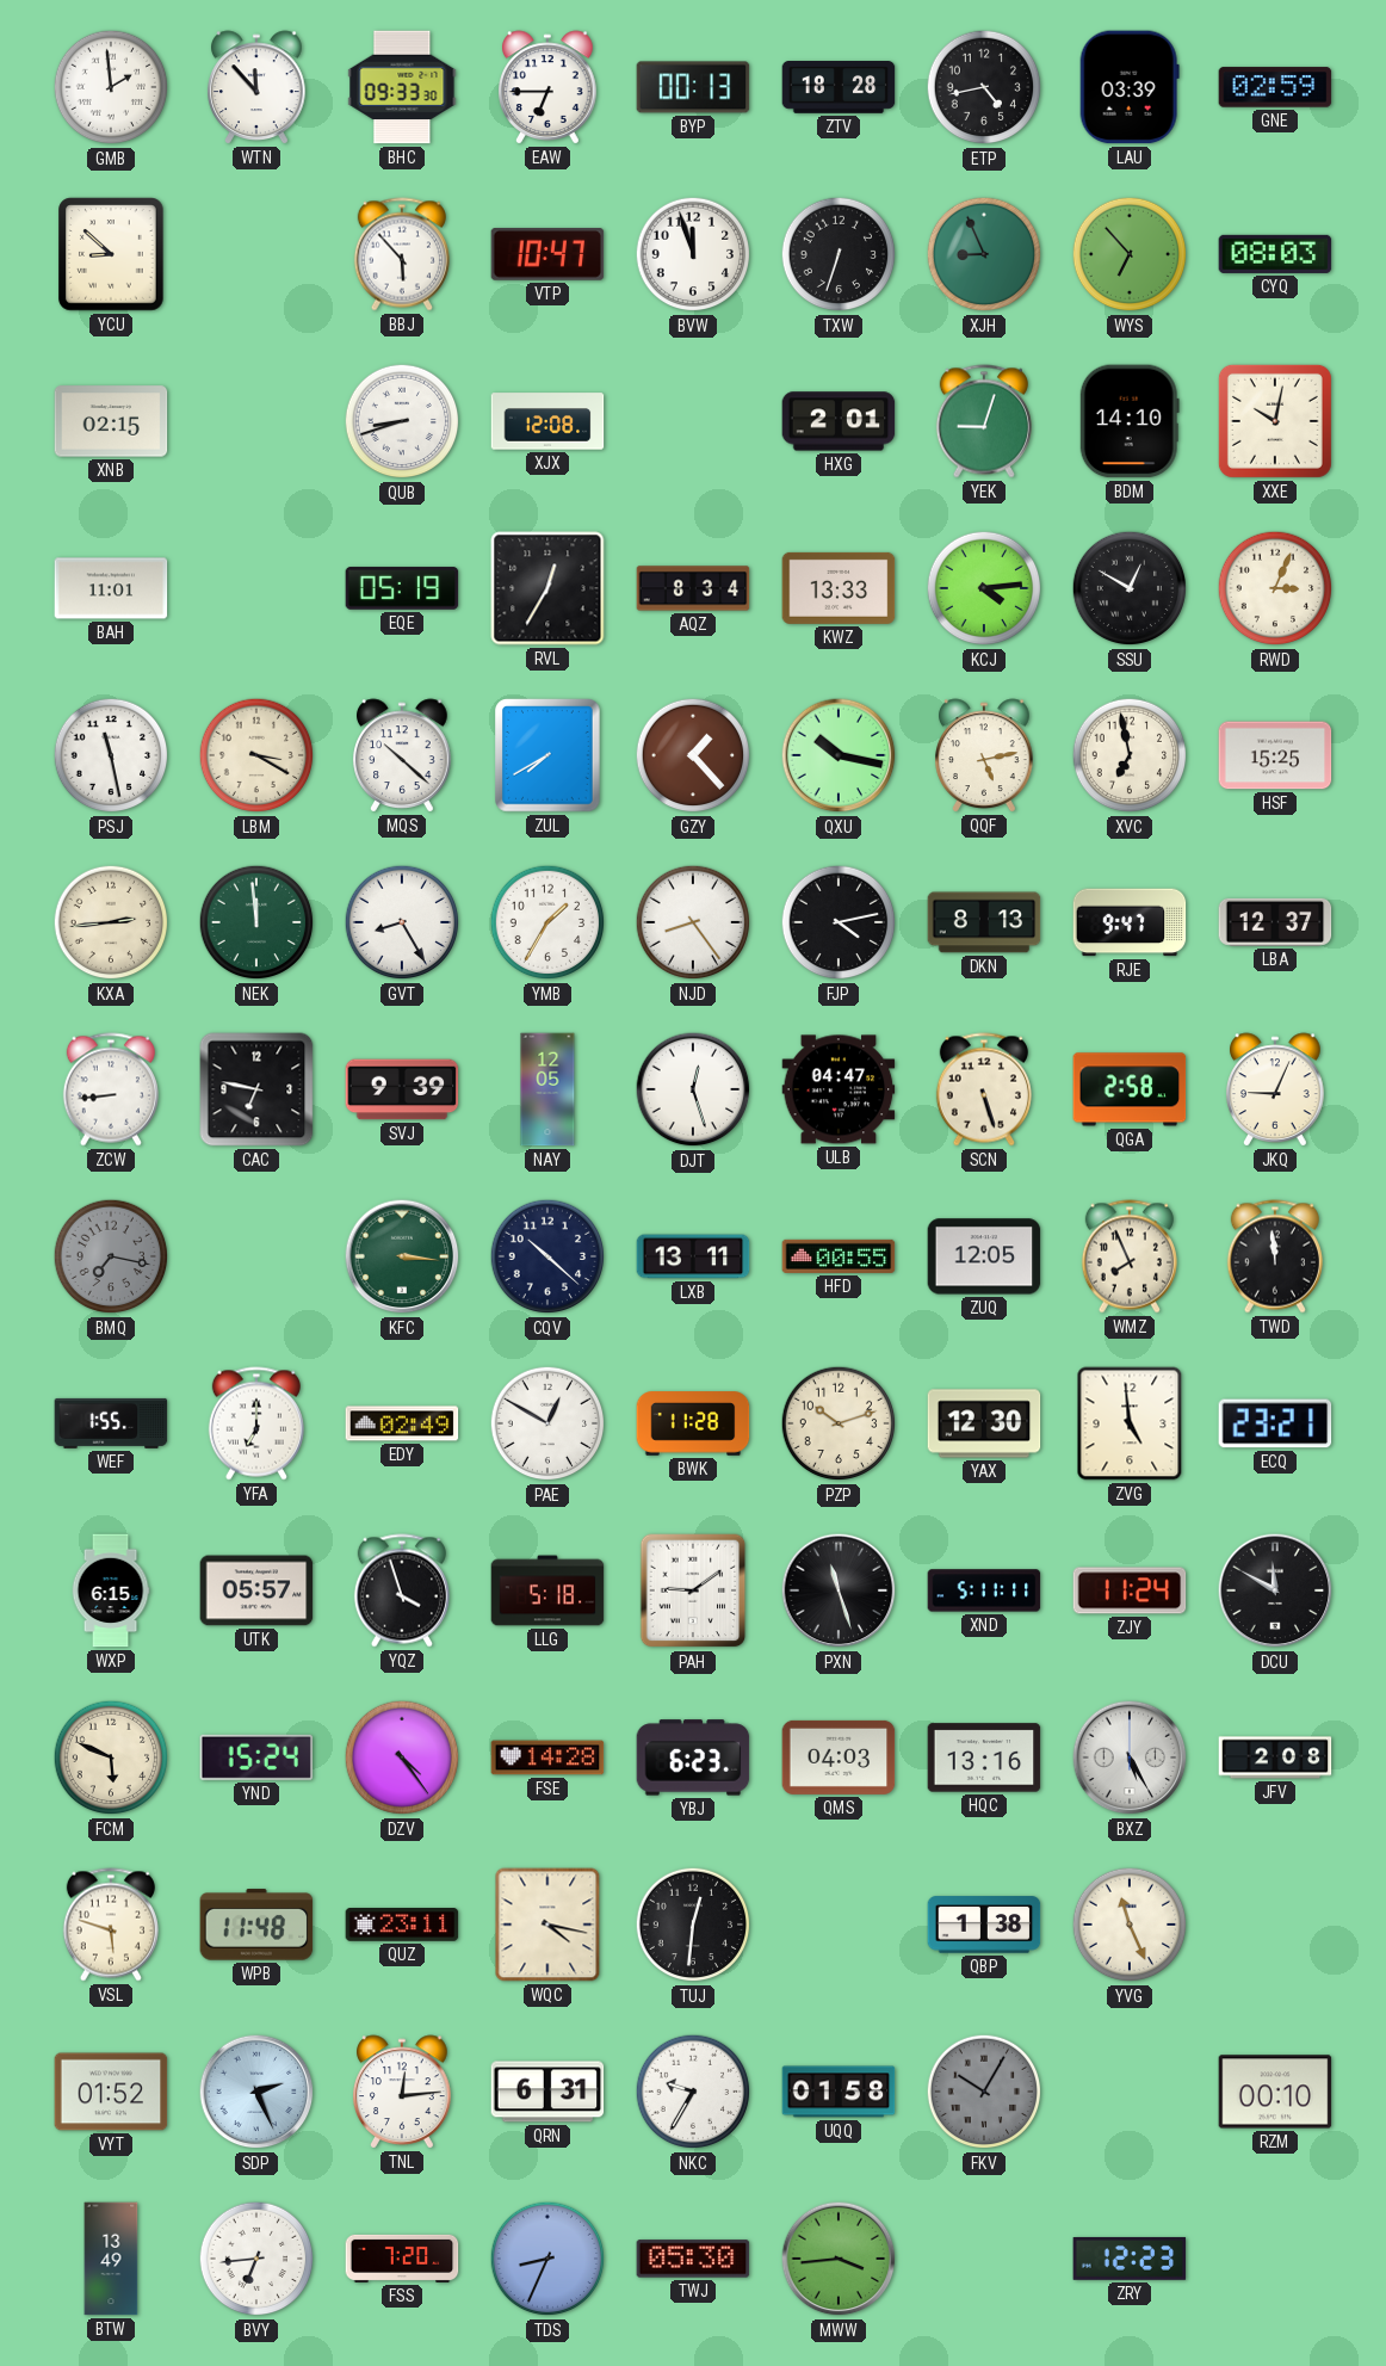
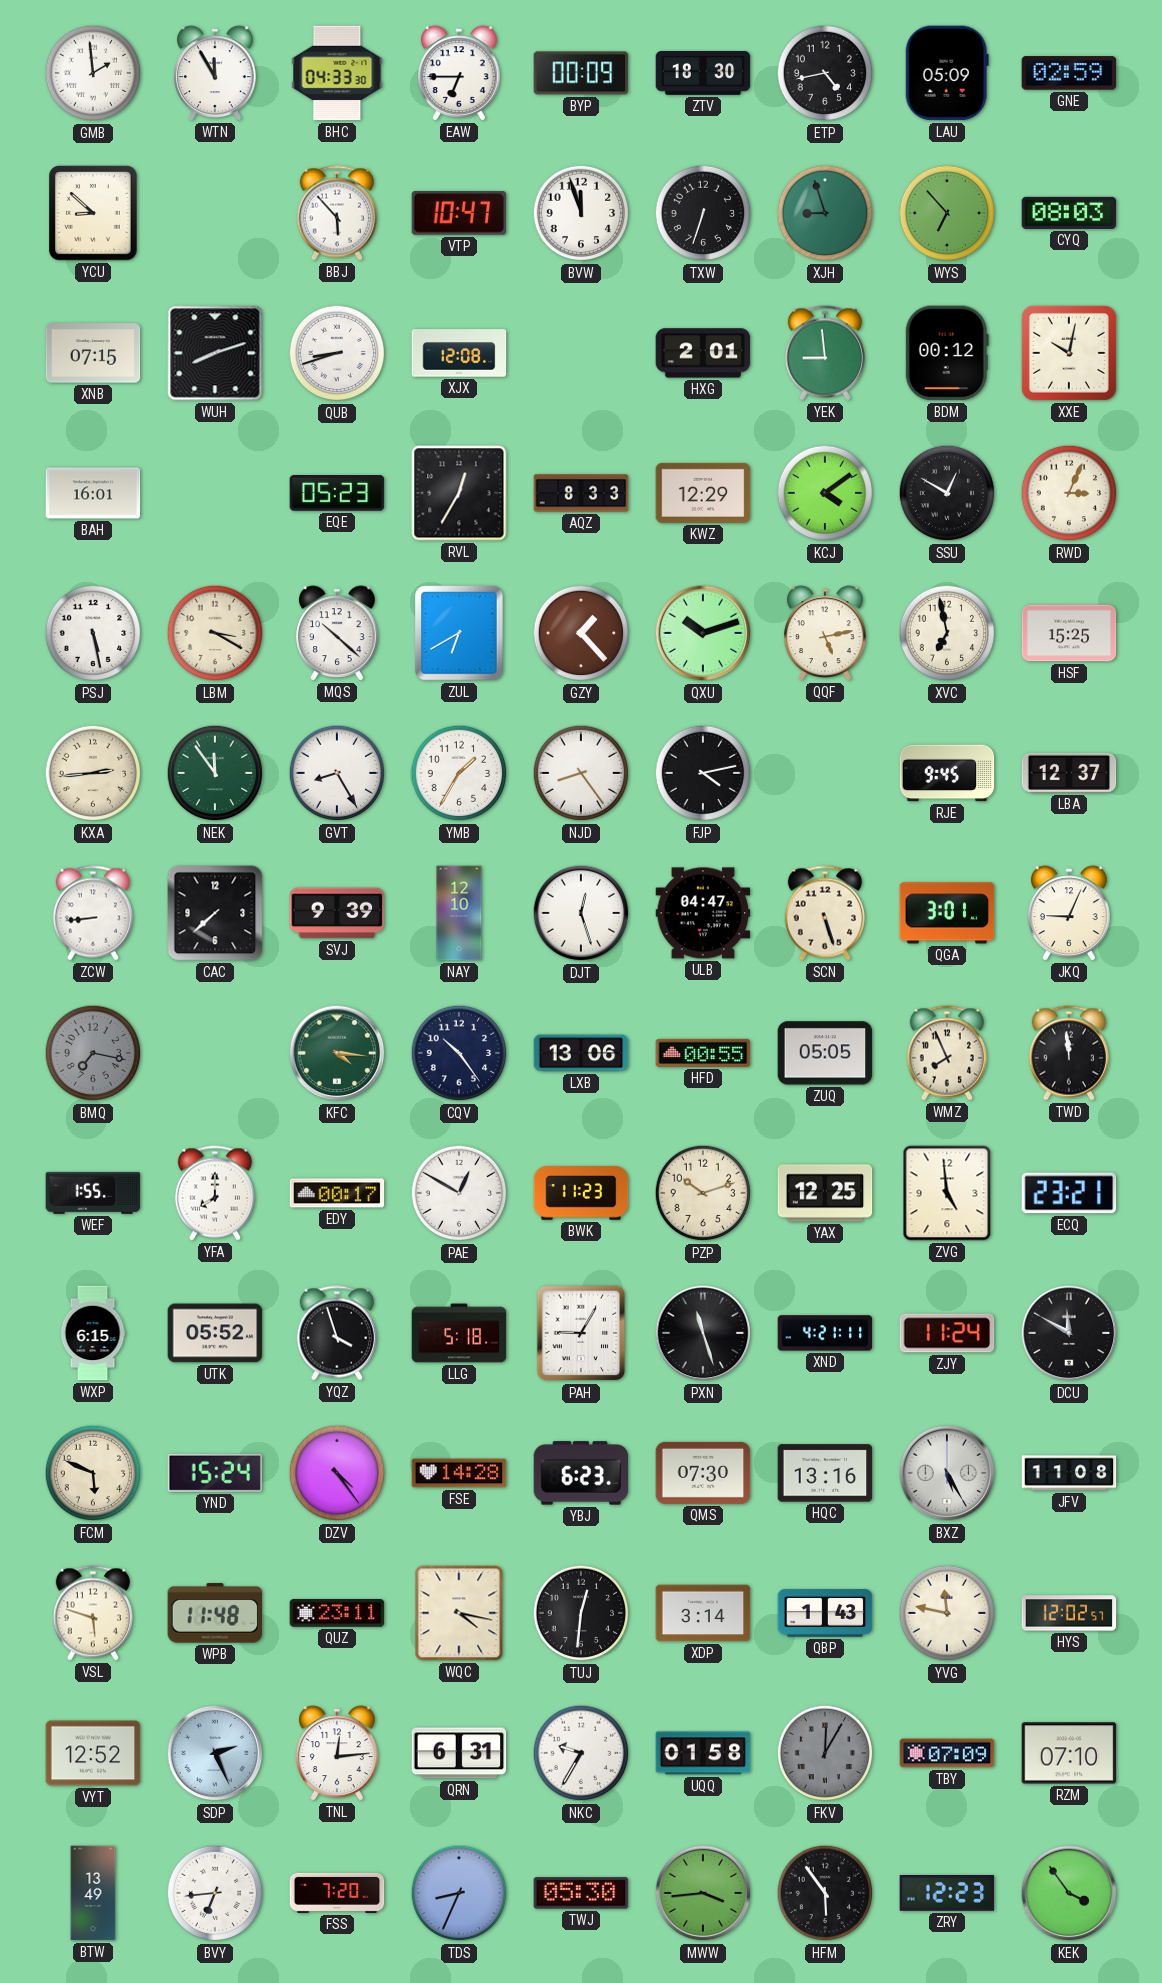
WTN: 11:53 -> 11:55 (216, 73)
BHC: 09:33 -> 04:33 (337, 73)
BYP: 00:13 -> 00:09 (581, 73)
ZTV: 18:28 -> 18:30 (703, 74)
LAU: 03:39 -> 05:09 (947, 73)
XJH: 8:56 -> 8:57 (825, 213)
XNB: 02:15 -> 07:15 (93, 353)
WUH: none -> 8:12 (215, 353)
YEK: 9:03 -> 8:59 (825, 353)
BDM: 14:10 -> 00:12 (947, 353)
BAH: 11:01 -> 16:01 (93, 493)
EQE: 05:19 -> 05:23 (337, 493)
AQZ: 8:34 -> 8:33 (581, 493)
KWZ: 13:33 -> 12:29 (703, 493)
KCJ: 4:14 -> 4:09 (825, 493)
PSJ: 11:28 -> 5:28 (93, 633)
ZUL: 7:40 -> 6:40 (459, 633)
QXU: 10:17 -> 10:12 (703, 633)
NEK: 11:59 -> 11:54 (215, 773)
DKN: 8:13 -> none (984, 922)
RJE: 9:47 -> 9:45 (947, 773)
CAC: 6:47 -> 7:38 (215, 913)
NAY: 12:05 -> 12:10 (459, 913)
QGA: 2:58 -> 3:01 (947, 913)
KFC: 3:16 -> 4:16 (337, 1053)
CQV: 10:22 -> 10:24 (459, 1053)
LXB: 13:11 -> 13:06 (581, 1053)
ZUQ: 12:05 -> 05:05 (825, 1053)
YFA: 7:00 -> 8:00 (215, 1193)
EDY: 02:49 -> 00:17 (337, 1193)
BWK: 11:28 -> 11:23 (581, 1193)
YAX: 12:30 -> 12:25 (825, 1193)
UTK: 05:57 -> 05:52 (215, 1333)
PAH: 9:09 -> 9:05 (581, 1333)
XND: 5:11 -> 4:21 (825, 1333)
QMS: 04:03 -> 07:30 (703, 1473)
JFV: 2:08 -> 11:08 (1069, 1473)
XDP: none -> 3:14 (703, 1613)
QBP: 1:38 -> 1:43 (825, 1613)
YVG: 11:26 -> 11:47 (947, 1613)
HYS: none -> 12:02 (1069, 1613)
VYT: 01:52 -> 12:52 (93, 1753)
FKV: 10:05 -> 12:05 (825, 1753)
TBY: none -> 07:09 (947, 1753)
RZM: 00:10 -> 07:10 (1069, 1753)
HFM: none -> 5:54 (825, 1893)
KEK: none -> 3:54 (1069, 1893)
